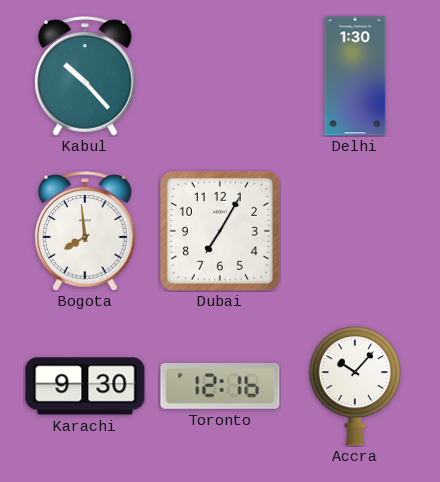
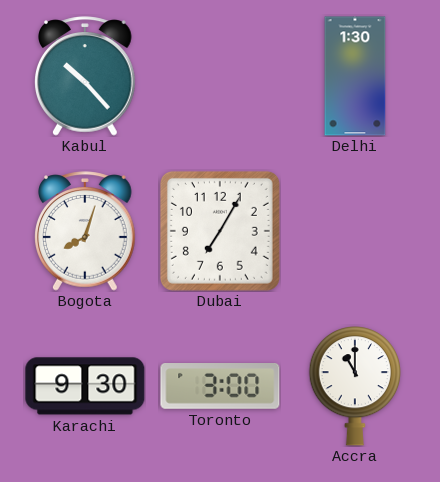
Bogota: 7:59 -> 8:03 (85, 231)
Toronto: 12:16 -> 3:00 (220, 387)
Accra: 10:07 -> 11:00 (354, 387)
